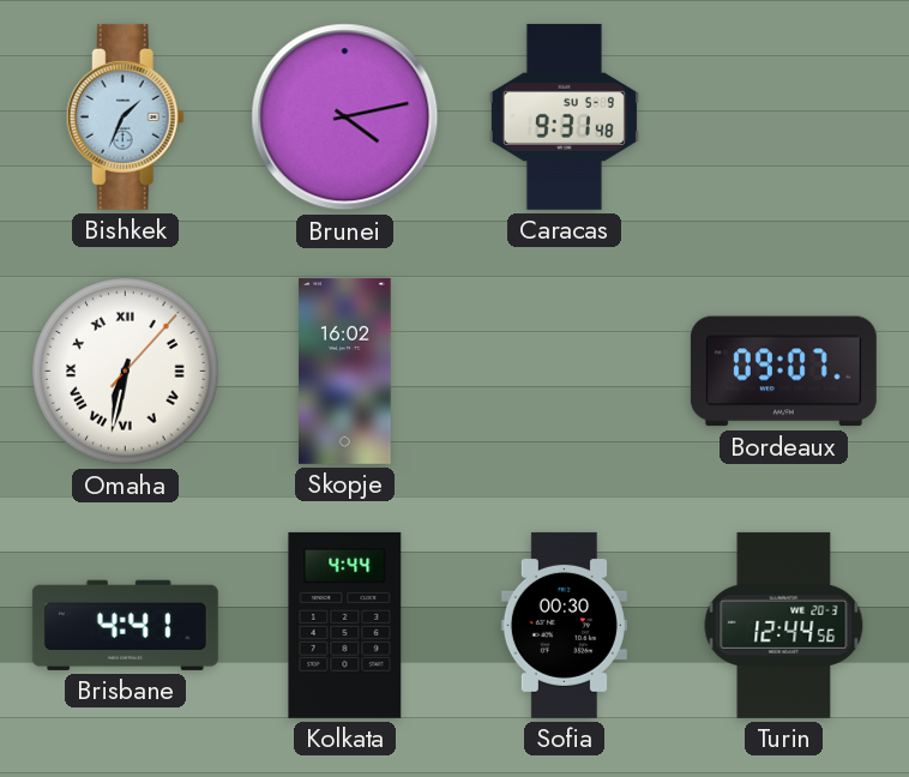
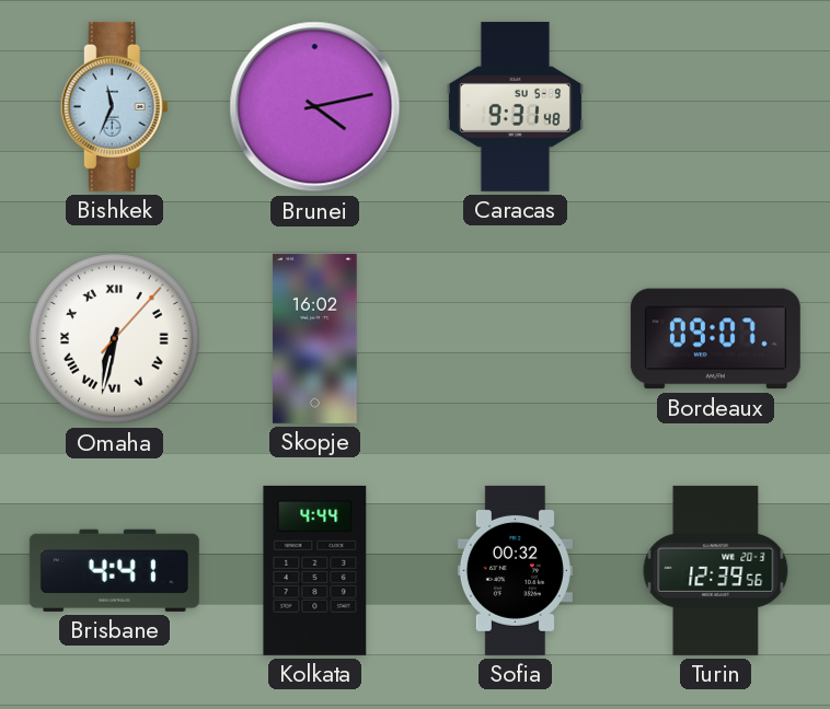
Bishkek: 1:34 -> 11:34 (114, 106)
Sofia: 00:30 -> 00:32 (515, 570)
Turin: 12:44 -> 12:39 (716, 570)
